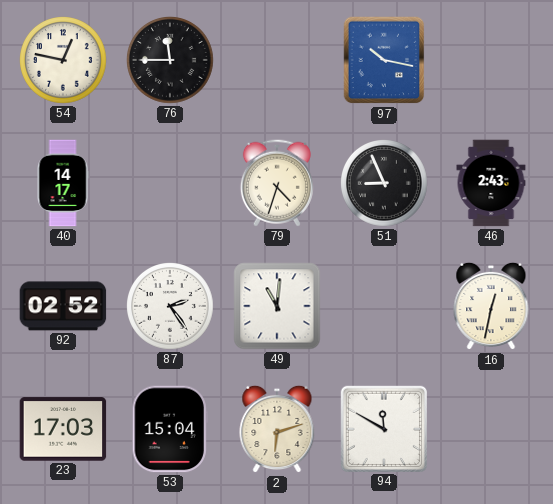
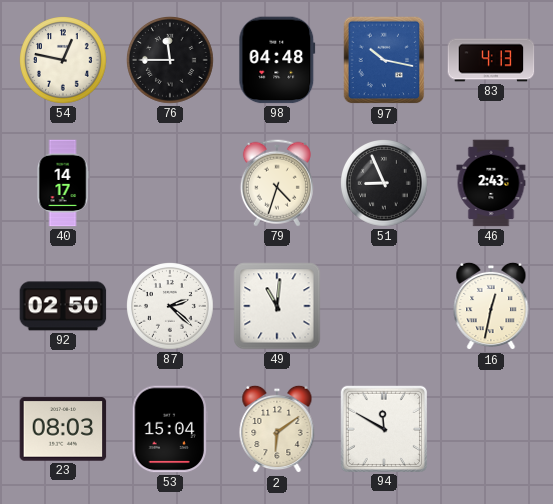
98: none -> 04:48 (277, 60)
83: none -> 4:13 (491, 60)
92: 02:52 -> 02:50 (63, 306)
87: 2:24 -> 2:22 (171, 307)
23: 17:03 -> 08:03 (63, 429)
2: 6:12 -> 6:09 (277, 429)
